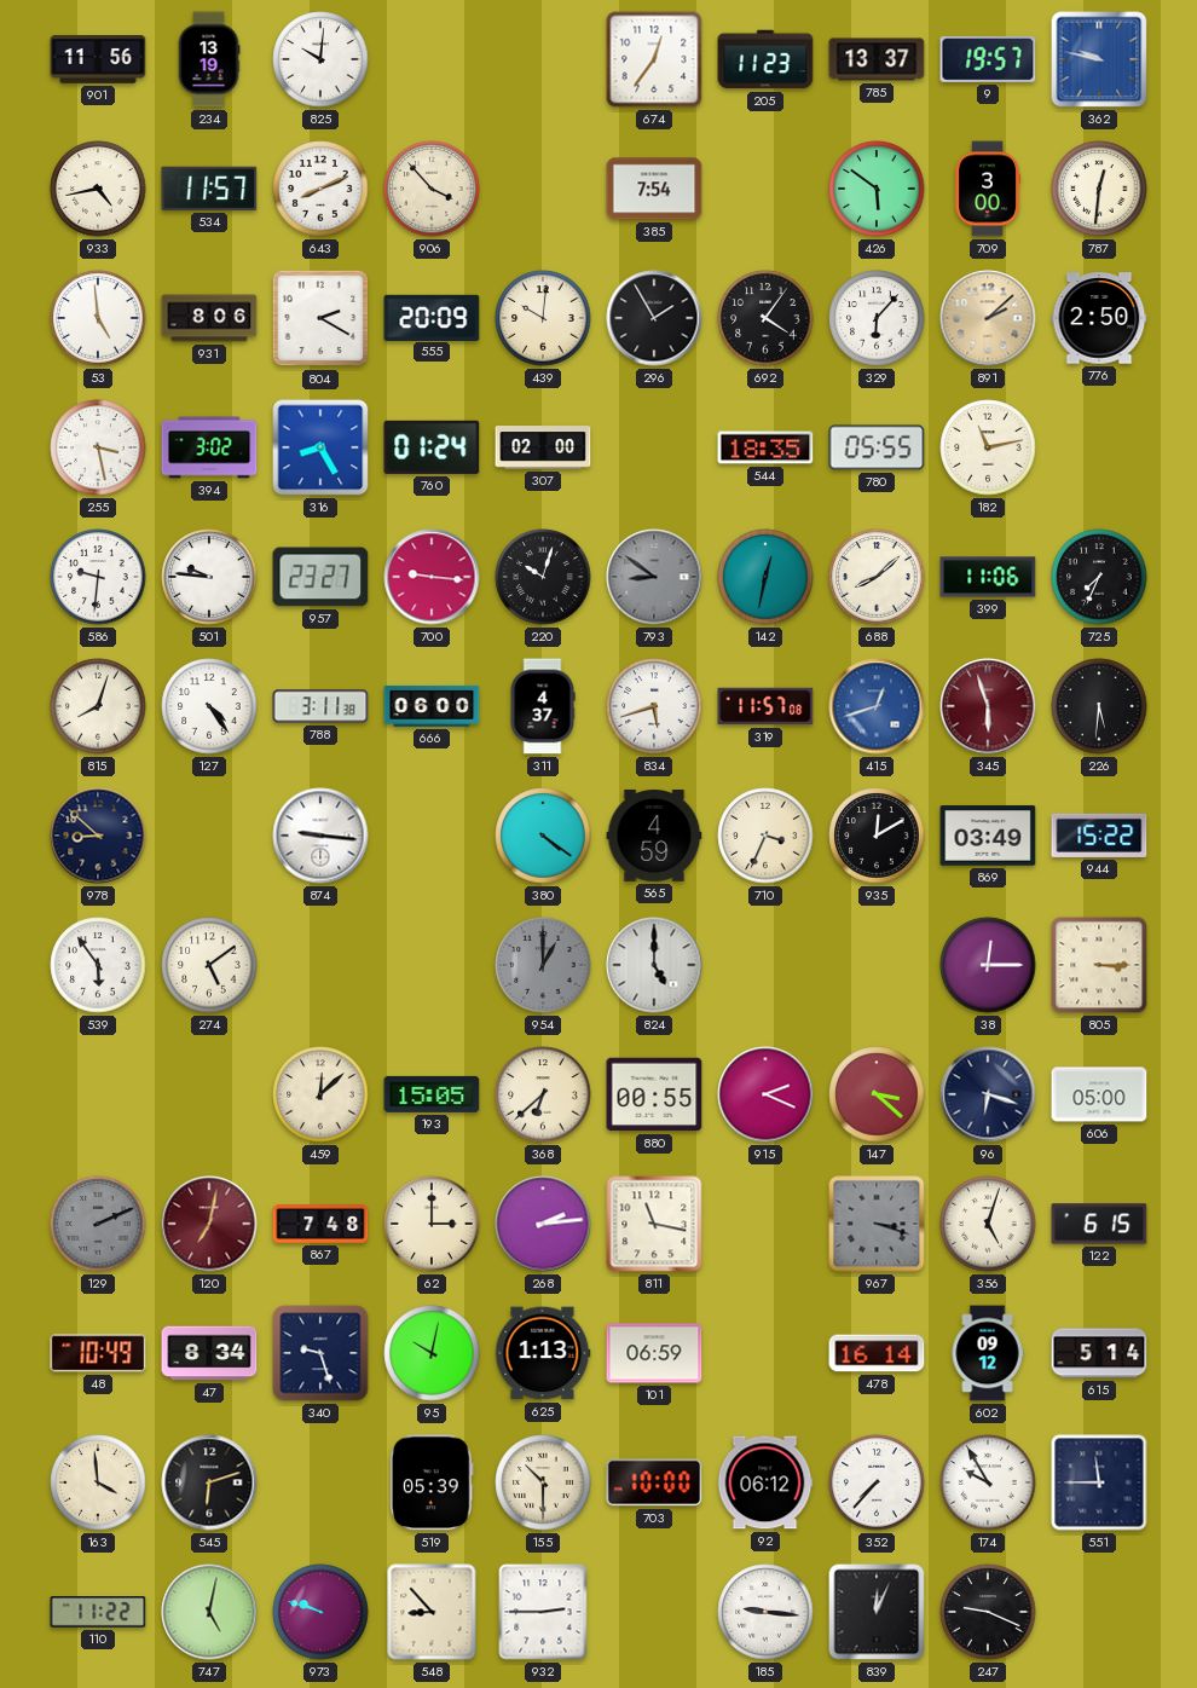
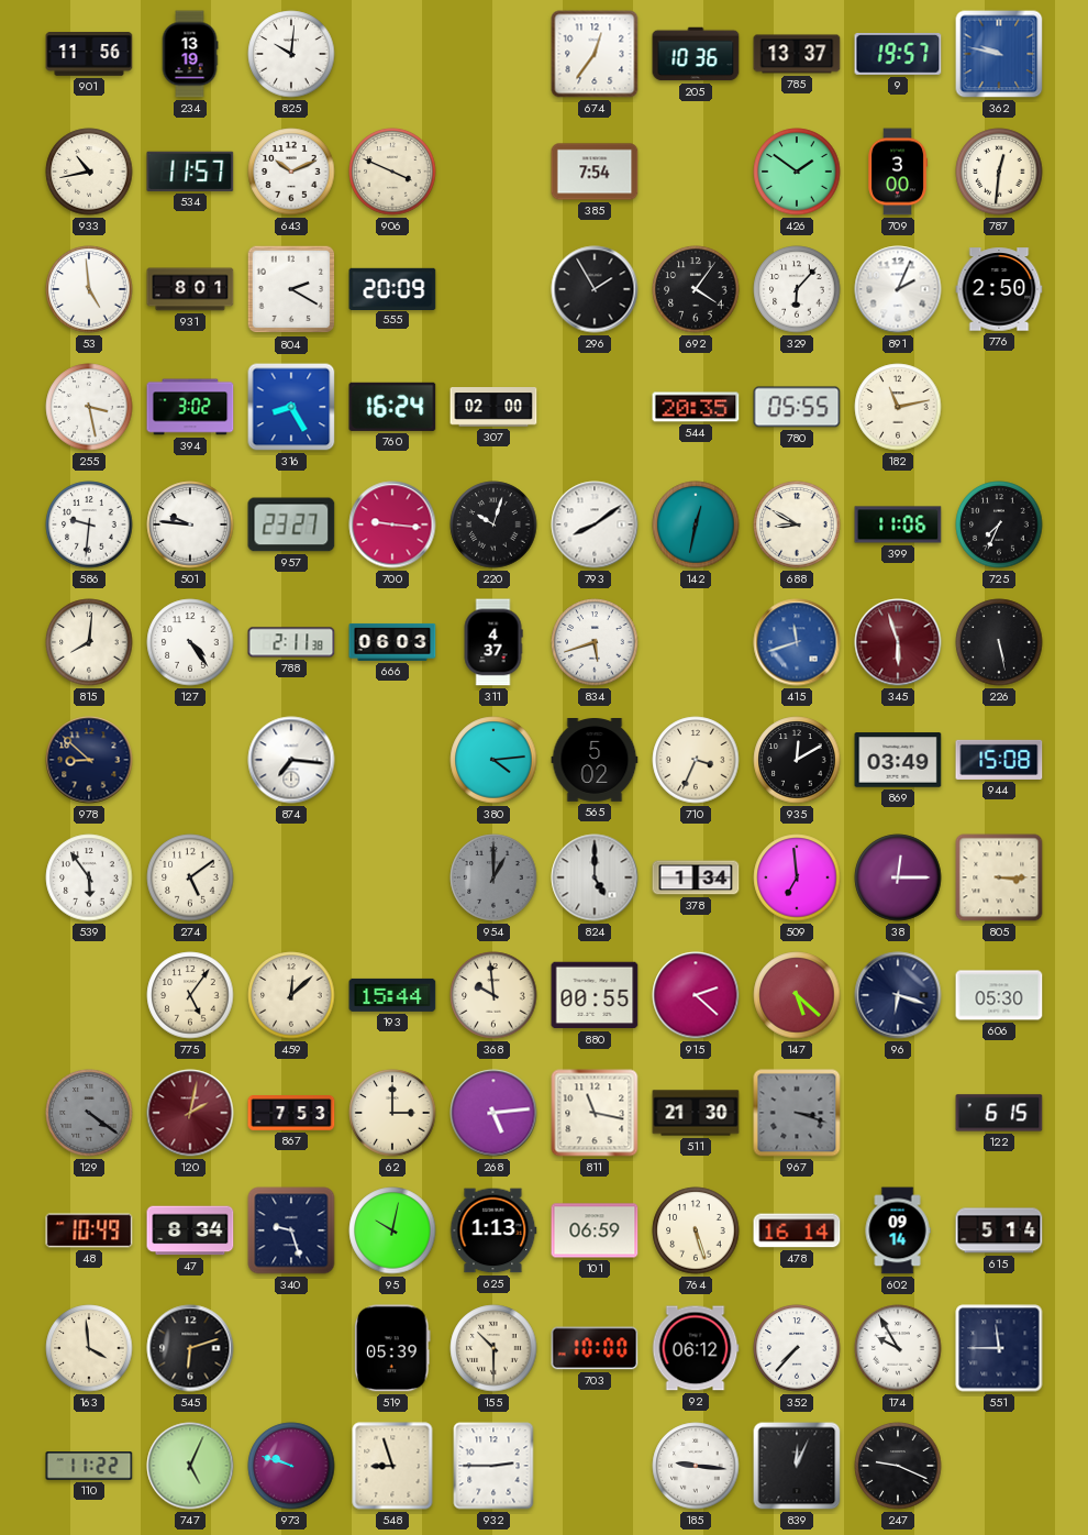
205: 11:23 -> 10:36 (696, 54)
933: 4:43 -> 10:43 (89, 172)
643: 8:11 -> 10:11 (291, 172)
906: 3:53 -> 3:49 (392, 172)
426: 5:51 -> 1:51 (797, 172)
931: 8:06 -> 8:01 (190, 289)
439: 10:01 -> none (543, 318)
891: 2:08 -> 2:04 (898, 289)
891 dial: champagne -> white (898, 289)
760: 01:24 -> 16:24 (392, 407)
544: 18:35 -> 20:35 (696, 407)
793: 8:51 -> 8:09 (595, 524)
793 dial: grey -> white (595, 524)
688: 8:08 -> 8:50 (797, 524)
815: 8:03 -> 8:01 (89, 642)
788: 3:11 -> 2:11 (291, 642)
666: 06:00 -> 06:03 (392, 642)
319: 11:57 -> none (765, 706)
415: 12:42 -> 11:42 (797, 642)
226: 5:31 -> 5:28 (999, 642)
874: 9:16 -> 7:16 (291, 760)
380: 4:21 -> 4:14 (493, 760)
565: 4:59 -> 5:02 (595, 761)
944: 15:22 -> 15:08 (999, 760)
378: none -> 1:34 (696, 877)
509: none -> 6:59 (797, 877)
775: none -> 5:06 (190, 995)
193: 15:05 -> 15:44 (392, 995)
368: 6:38 -> 9:59 (493, 995)
915: 2:19 -> 2:22 (696, 995)
147: 3:22 -> 5:22 (797, 995)
606: 05:00 -> 05:30 (999, 995)
129: 2:11 -> 4:21 (89, 1113)
120: 7:02 -> 2:02 (190, 1113)
867: 7:48 -> 7:53 (291, 1114)
268: 2:14 -> 5:14 (493, 1113)
511: none -> 21:30 (696, 1113)
356: 5:03 -> none (988, 1224)
764: none -> 5:27 (696, 1230)
602: 09:12 -> 09:14 (898, 1230)
747: 5:02 -> 5:04 (190, 1466)
548: 8:53 -> 8:57 (392, 1466)
